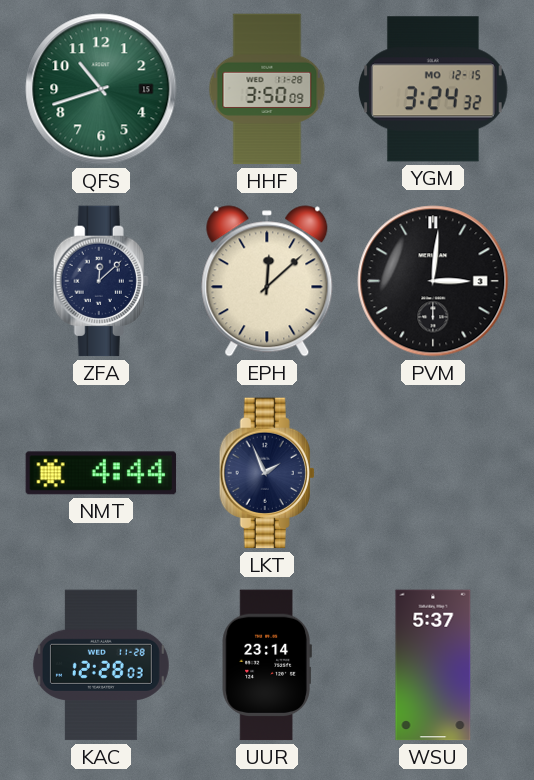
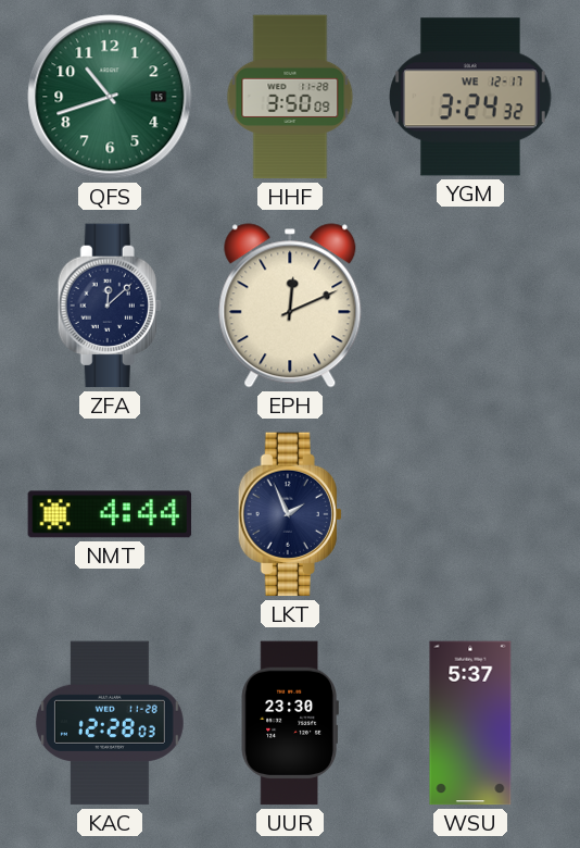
YGM date: MO 12-15 -> WE 12-17 (470, 97)
EPH: 12:08 -> 12:11 (290, 305)
PVM: 3:01 -> none (433, 281)
UUR: 23:14 -> 23:30 (290, 723)
